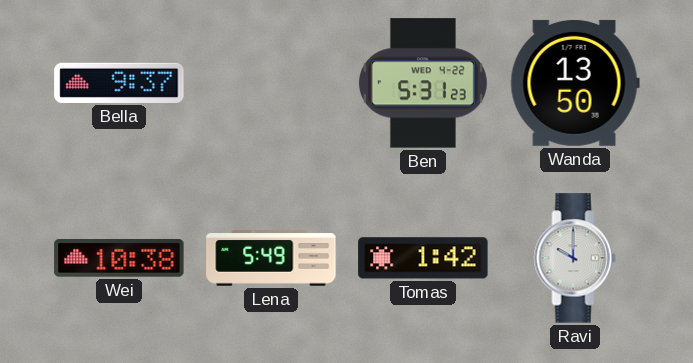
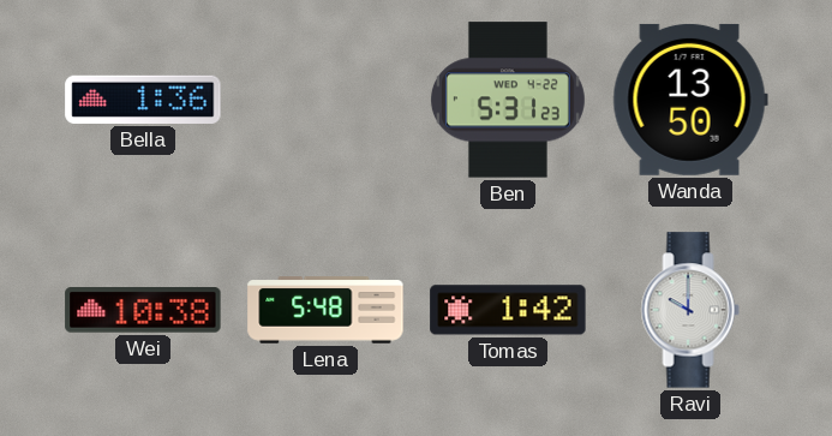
Bella: 9:37 -> 1:36 (143, 100)
Lena: 5:49 -> 5:48 (325, 310)
